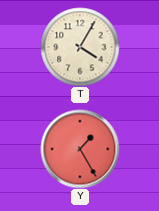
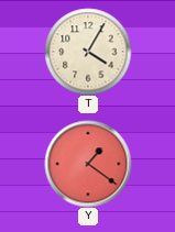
Y: 1:25 -> 1:21 (88, 164)
